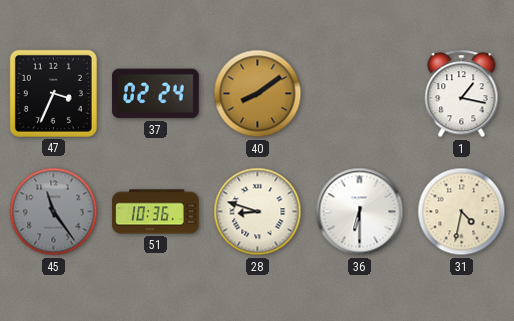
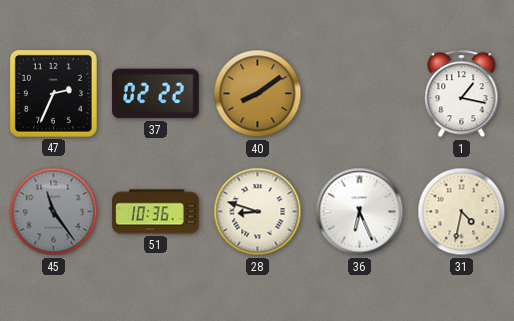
47: 3:34 -> 2:34 (53, 93)
37: 02:24 -> 02:22 (156, 94)
36: 6:30 -> 6:26 (360, 212)
